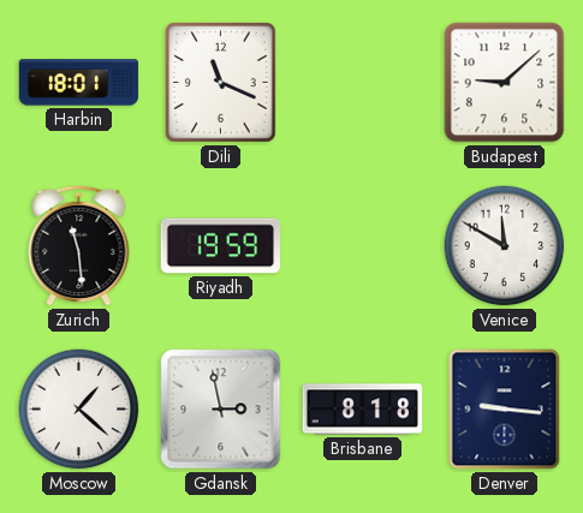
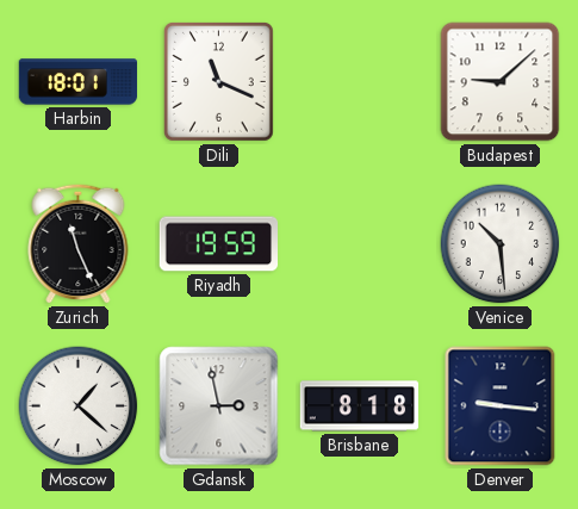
Zurich: 11:29 -> 11:26 (79, 243)
Venice: 11:50 -> 10:29 (501, 244)
